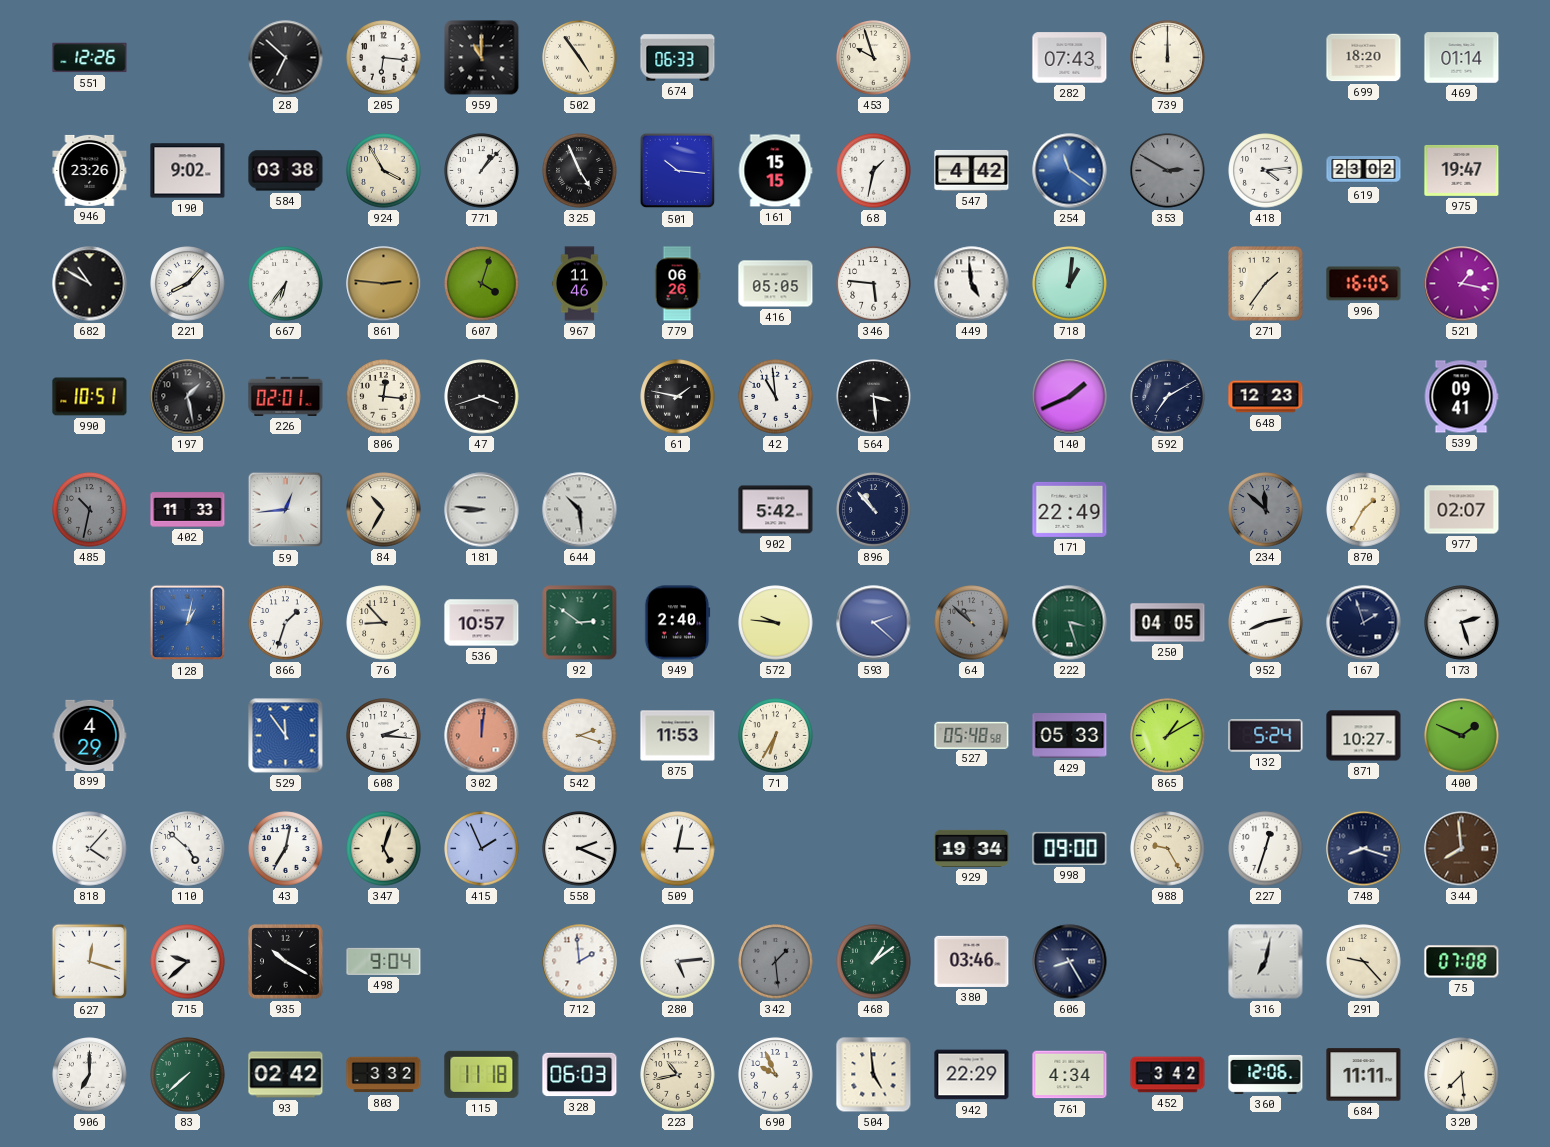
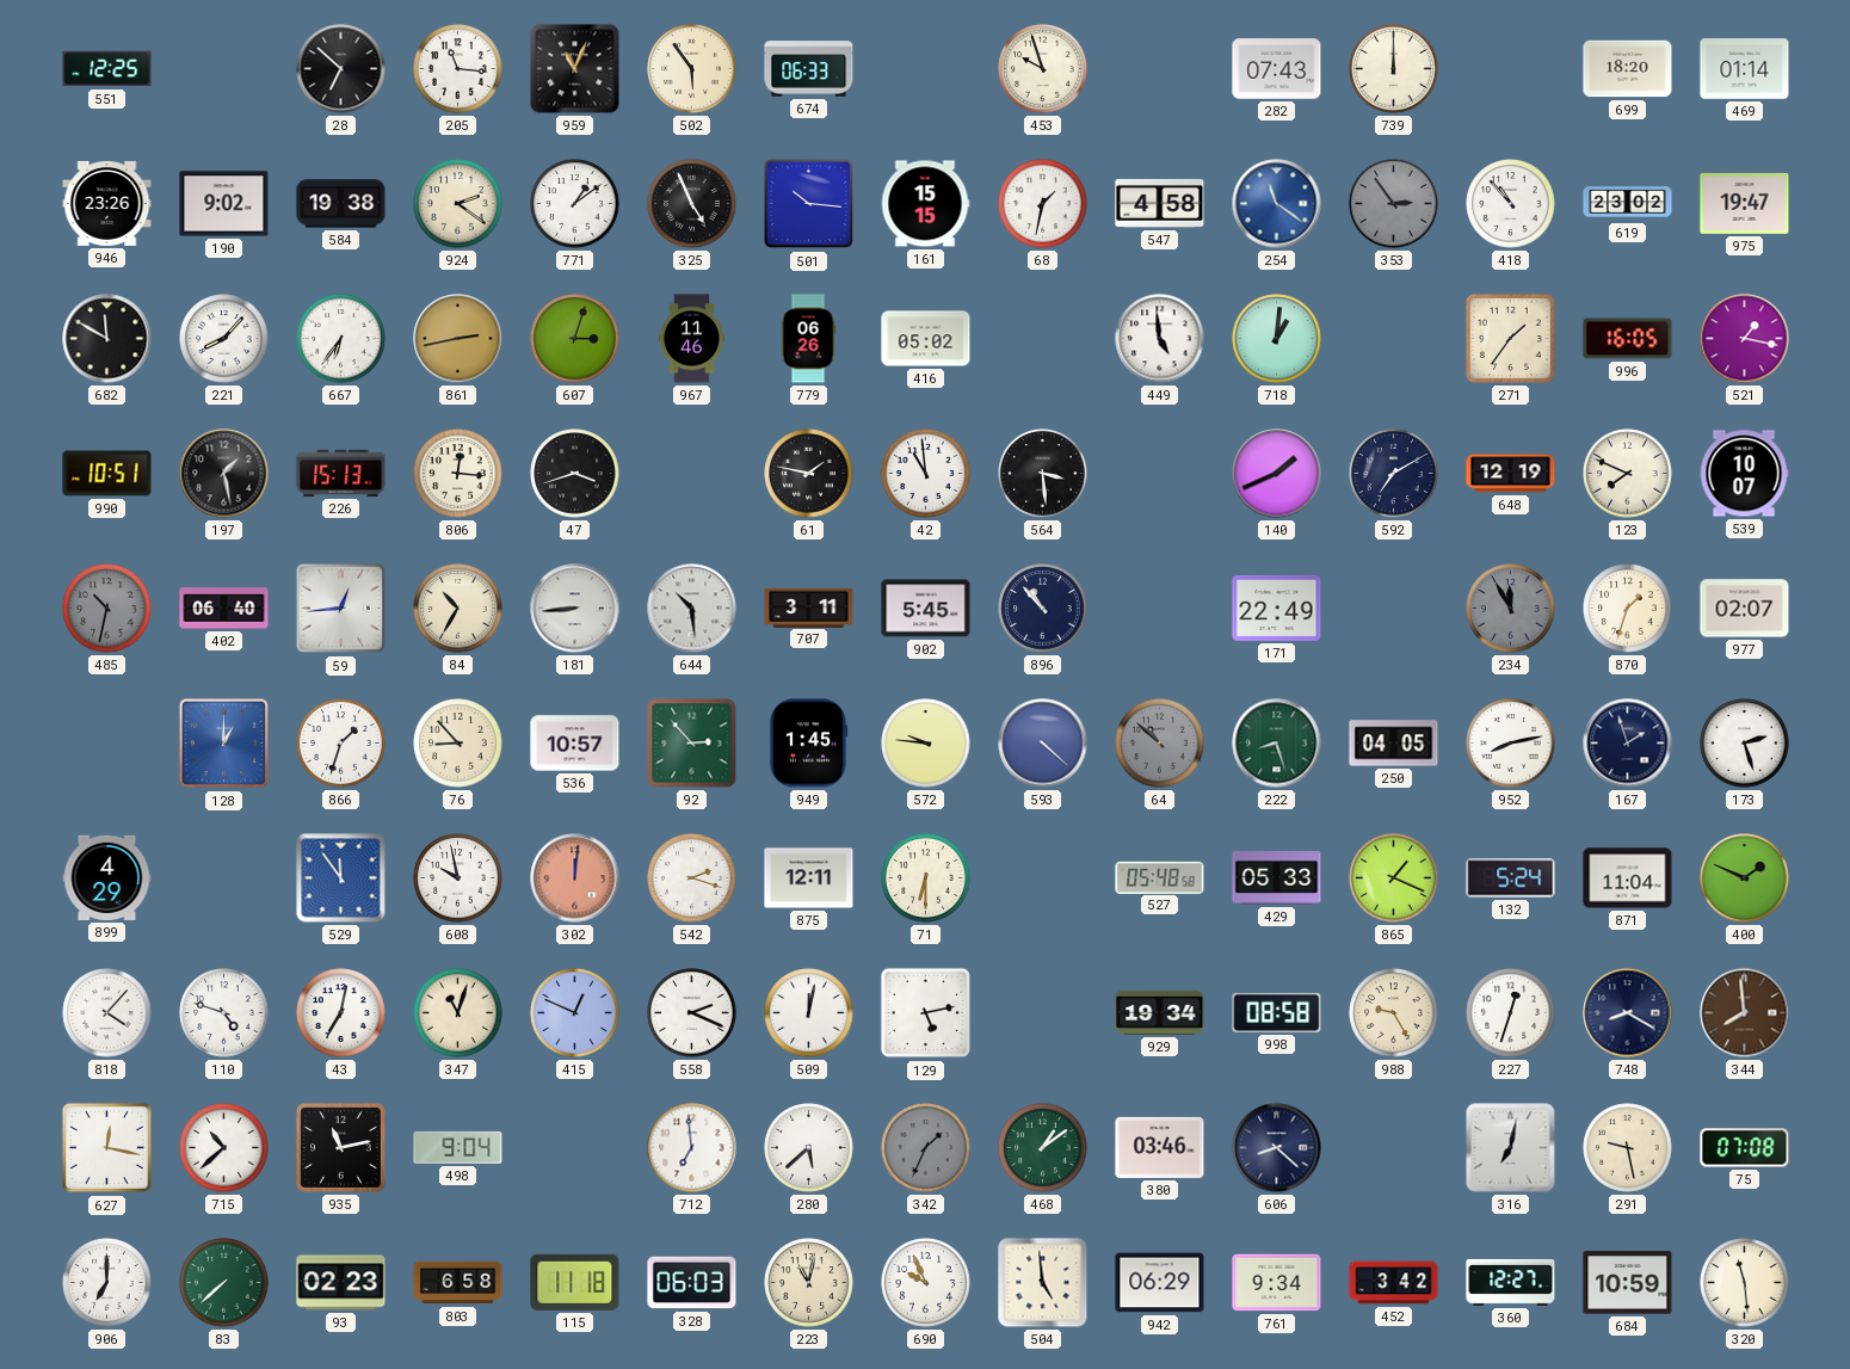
551: 12:26 -> 12:25 (107, 69)
205: 6:16 -> 11:16 (458, 69)
959: 11:00 -> 11:04 (575, 69)
502: 4:54 -> 5:54 (692, 69)
584: 03:38 -> 19:38 (341, 204)
924: 3:55 -> 2:21 (458, 204)
771: 1:07 -> 1:09 (575, 204)
547: 4:42 -> 4:58 (1160, 203)
353: 2:50 -> 2:54 (1394, 204)
418: 4:14 -> 10:53 (1511, 204)
682: 10:50 -> 11:50 (107, 339)
861: 2:46 -> 2:43 (458, 339)
607: 4:03 -> 3:03 (575, 339)
416: 05:05 -> 05:02 (926, 339)
346: 5:46 -> none (874, 284)
226: 02:01 -> 15:13 (341, 473)
648: 12:23 -> 12:19 (1511, 474)
123: none -> 7:49 (1628, 474)
539: 09:41 -> 10:07 (1744, 474)
402: 11:33 -> 06:40 (224, 609)
181: 8:46 -> 8:44 (575, 609)
707: none -> 3:11 (809, 608)
902: 5:42 -> 5:45 (926, 609)
234: 11:52 -> 11:55 (1511, 609)
870: 1:35 -> 1:33 (1628, 609)
128: 1:02 -> 1:00 (224, 744)
92: 2:51 -> 2:53 (692, 744)
949: 2:40 -> 1:45 (808, 744)
593: 2:22 -> 4:22 (1043, 744)
222: 3:27 -> 8:27 (1277, 744)
608: 2:16 -> 9:58 (458, 878)
875: 11:53 -> 12:11 (809, 878)
71: 6:35 -> 6:30 (926, 878)
865: 1:10 -> 1:19 (1394, 878)
871: 10:27 -> 11:04 (1628, 878)
110: 4:52 -> 4:48 (224, 1013)
347: 5:03 -> 11:03 (458, 1013)
415: 1:56 -> 12:49 (575, 1013)
509: 3:02 -> 12:02 (809, 1013)
129: none -> 5:13 (926, 1013)
998: 09:00 -> 08:58 (1277, 1012)
748: 8:18 -> 8:20 (1628, 1013)
627: 12:18 -> 12:17 (107, 1148)
715: 9:38 -> 10:38 (224, 1148)
935: 10:20 -> 11:13 (341, 1148)
712: 1:59 -> 6:59 (692, 1148)
280: 5:14 -> 5:38 (809, 1148)
342: 1:29 -> 1:34 (926, 1148)
606: 8:25 -> 8:22 (1277, 1148)
291: 9:23 -> 9:28 (1628, 1148)
93: 02:42 -> 02:23 (341, 1283)
803: 3:32 -> 6:58 (458, 1283)
223: 10:43 -> 11:02 (809, 1283)
942: 22:29 -> 06:29 (1160, 1283)
761: 4:34 -> 9:34 (1277, 1283)
360: 12:06 -> 12:27 (1511, 1283)
684: 11:11 -> 10:59 (1628, 1283)
320: 7:29 -> 11:29 (1745, 1283)
